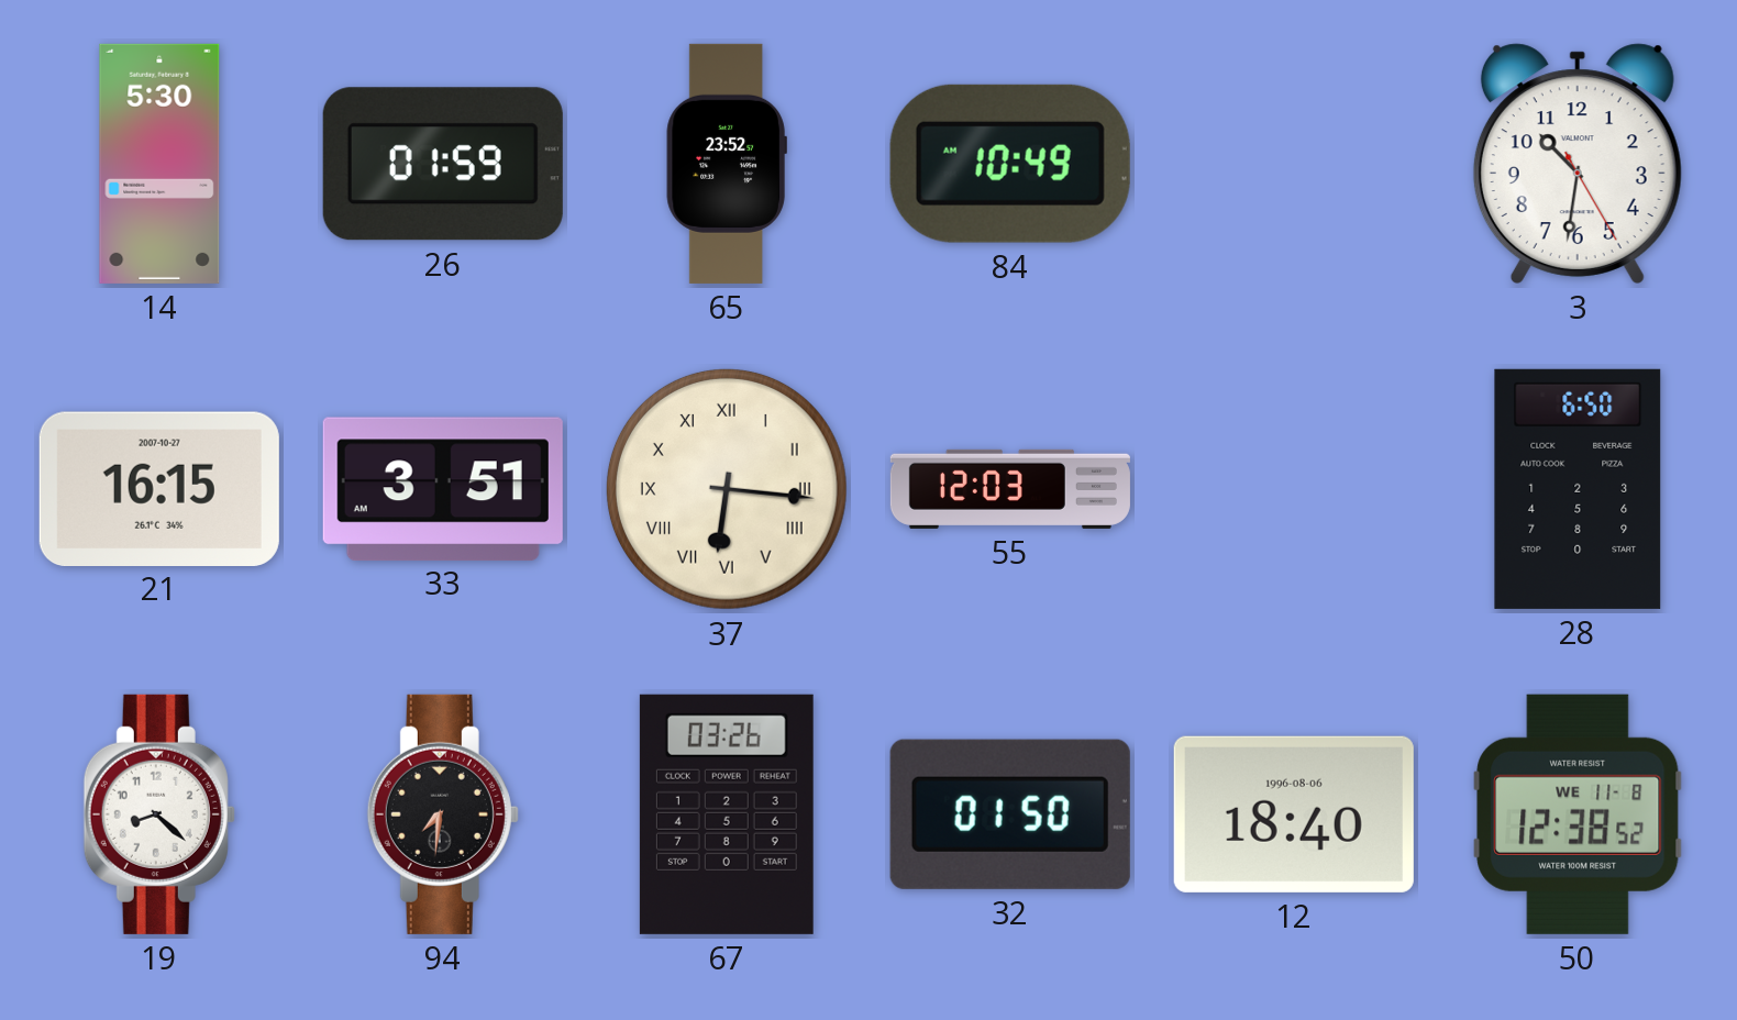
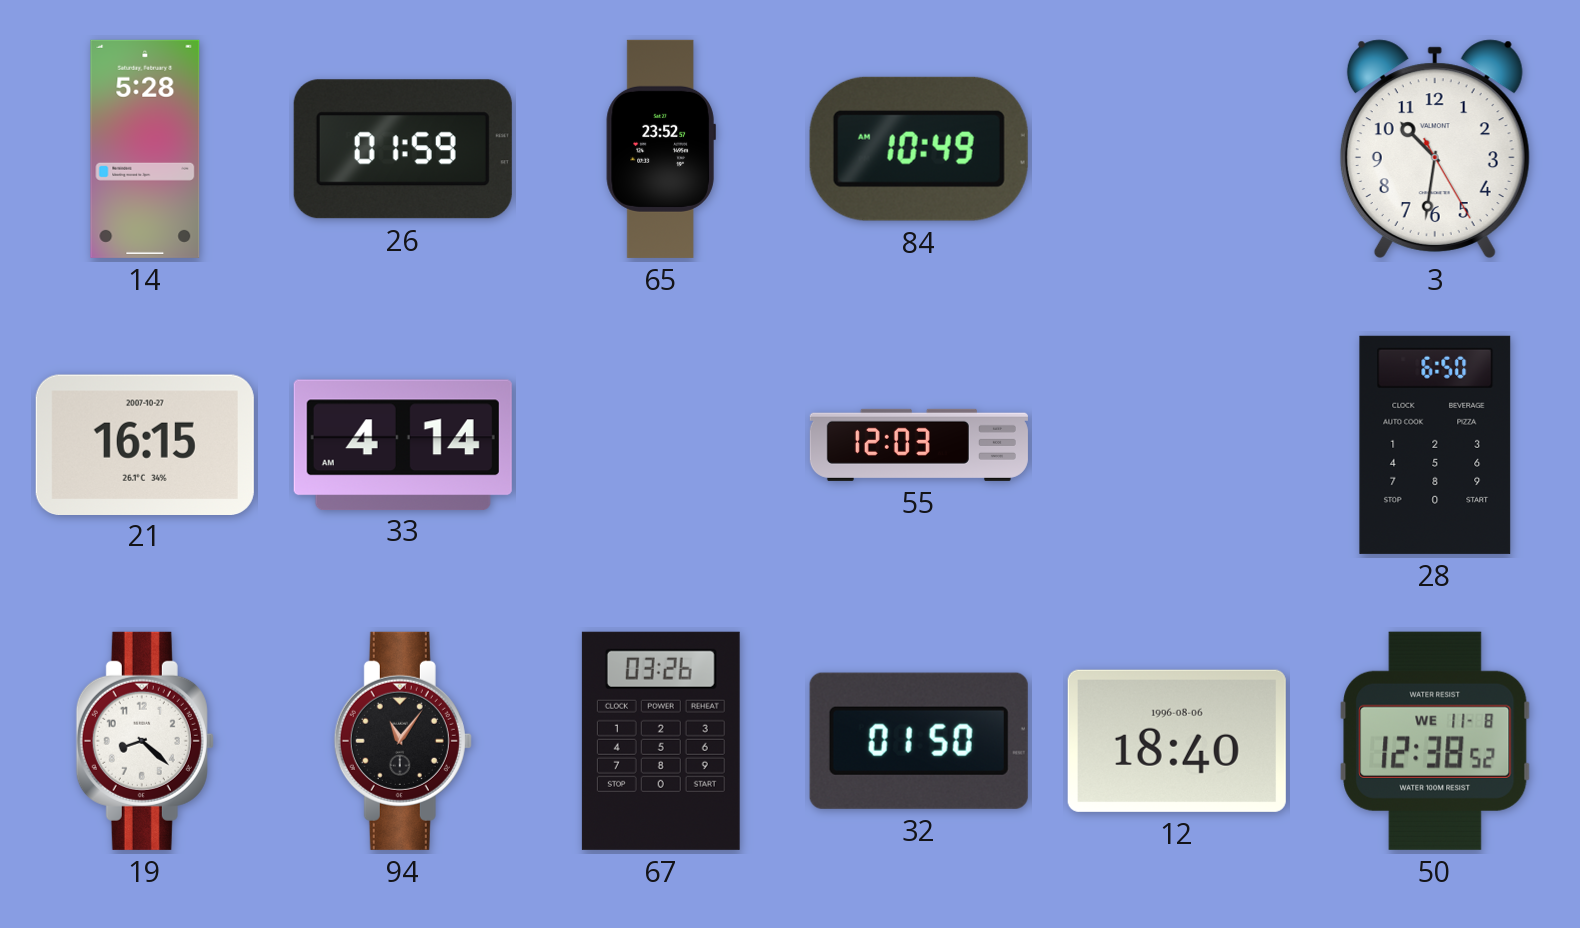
14: 5:30 -> 5:28 (145, 149)
33: 3:51 -> 4:14 (403, 444)
37: 6:16 -> none (727, 489)
94: 7:31 -> 11:06 (403, 741)
